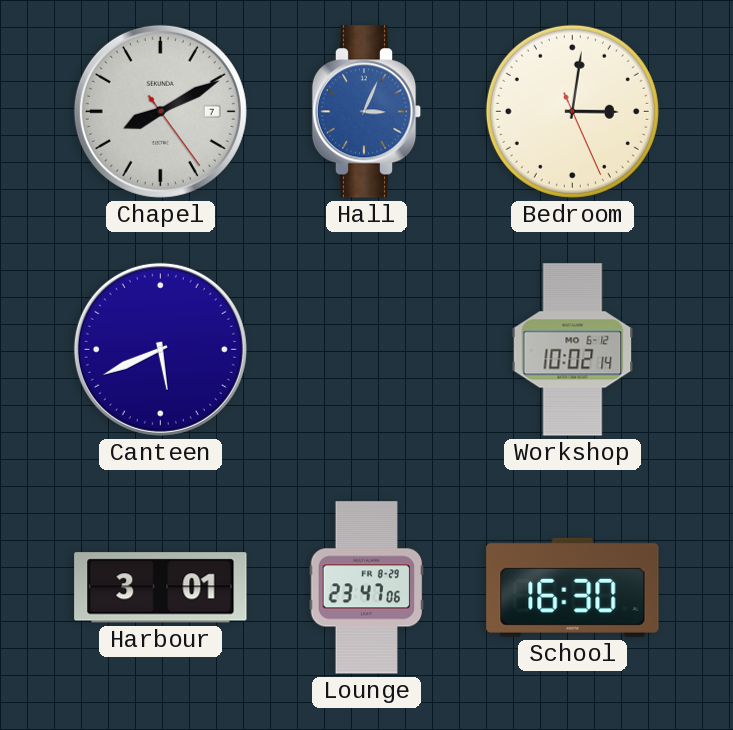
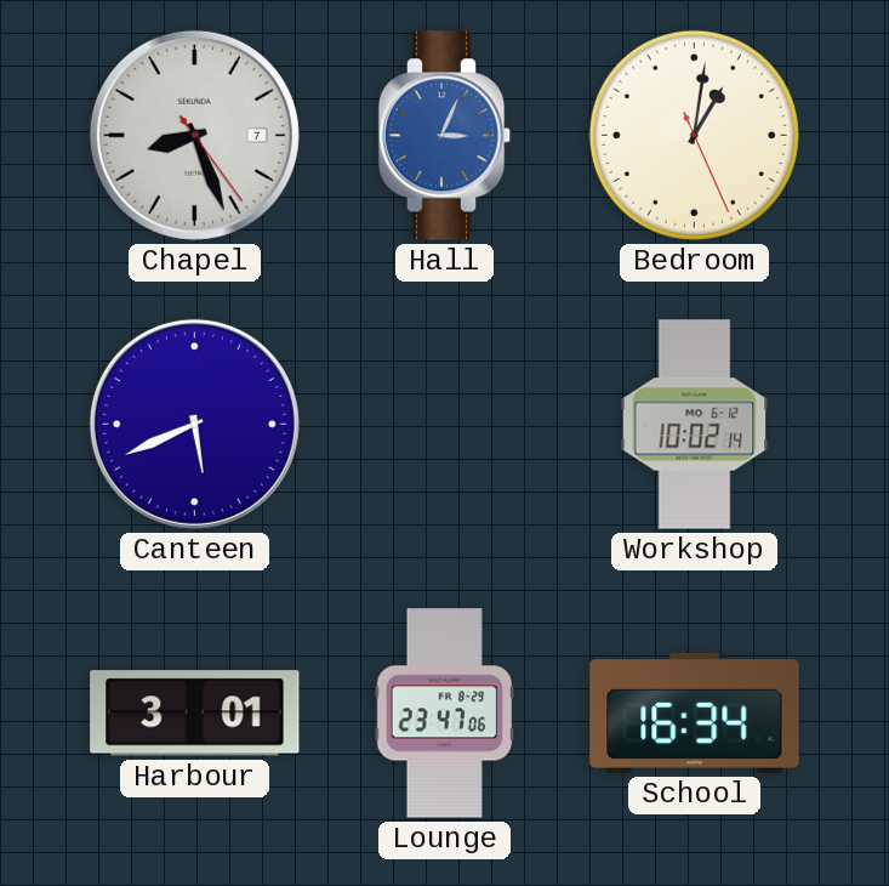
Chapel: 8:10 -> 8:26 (194, 135)
Bedroom: 3:01 -> 1:01 (694, 135)
School: 16:30 -> 16:34 (695, 712)
